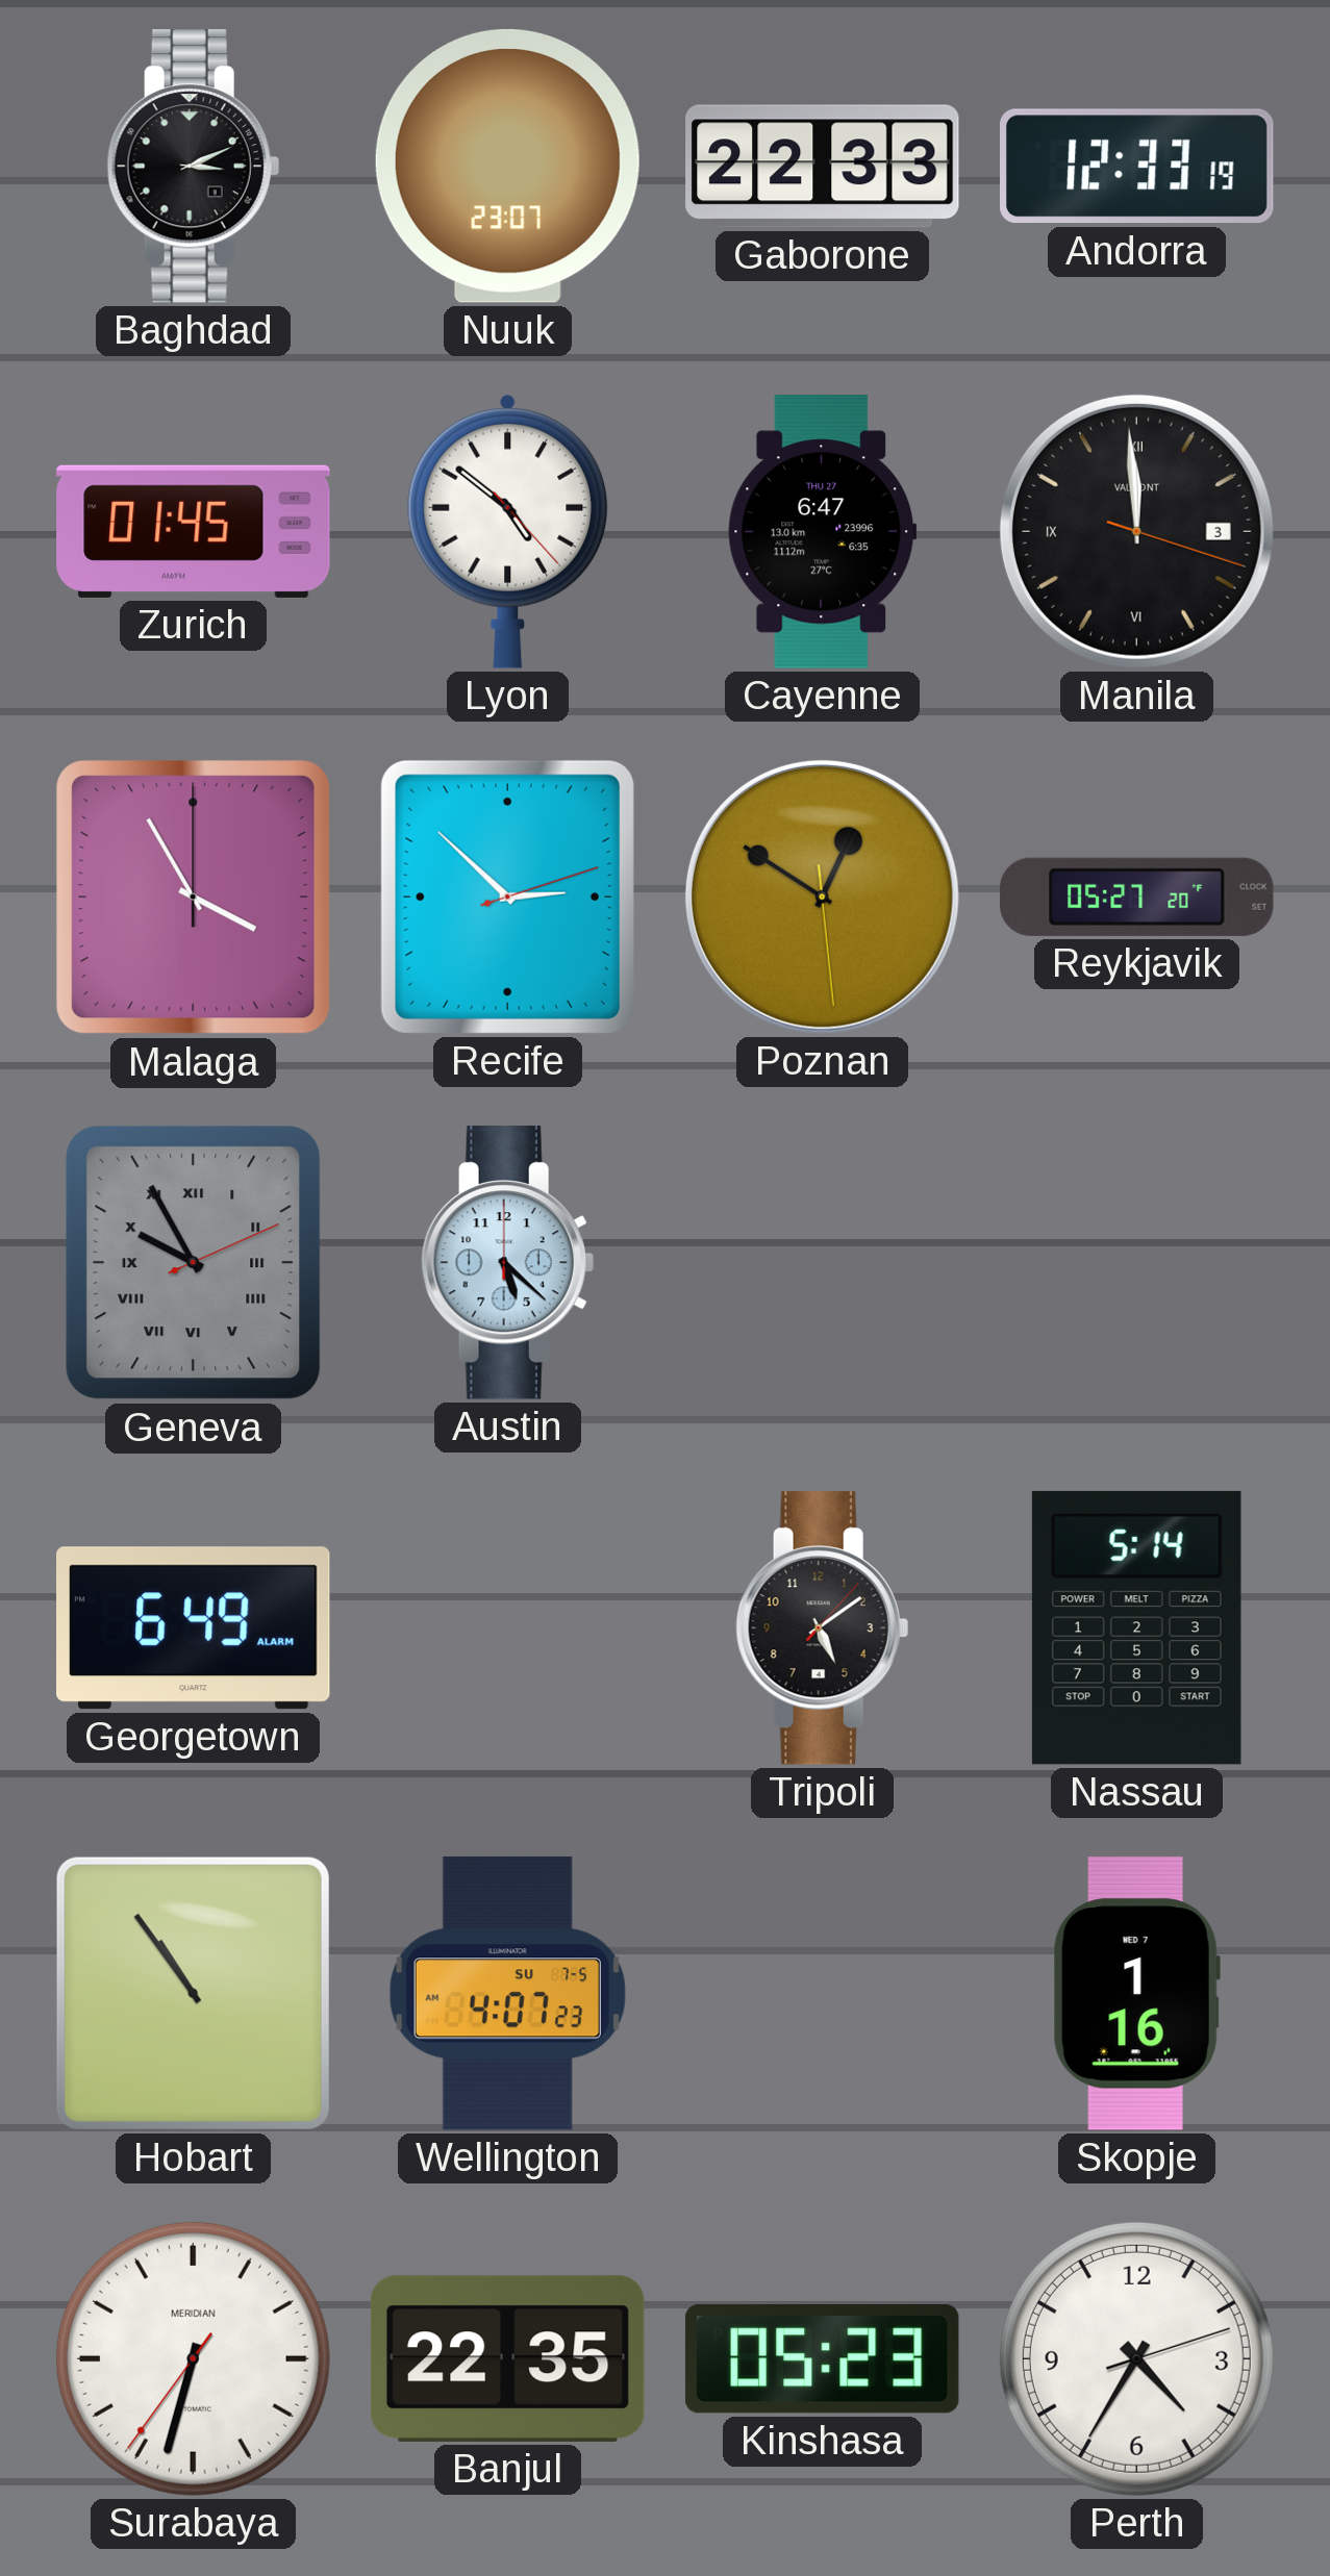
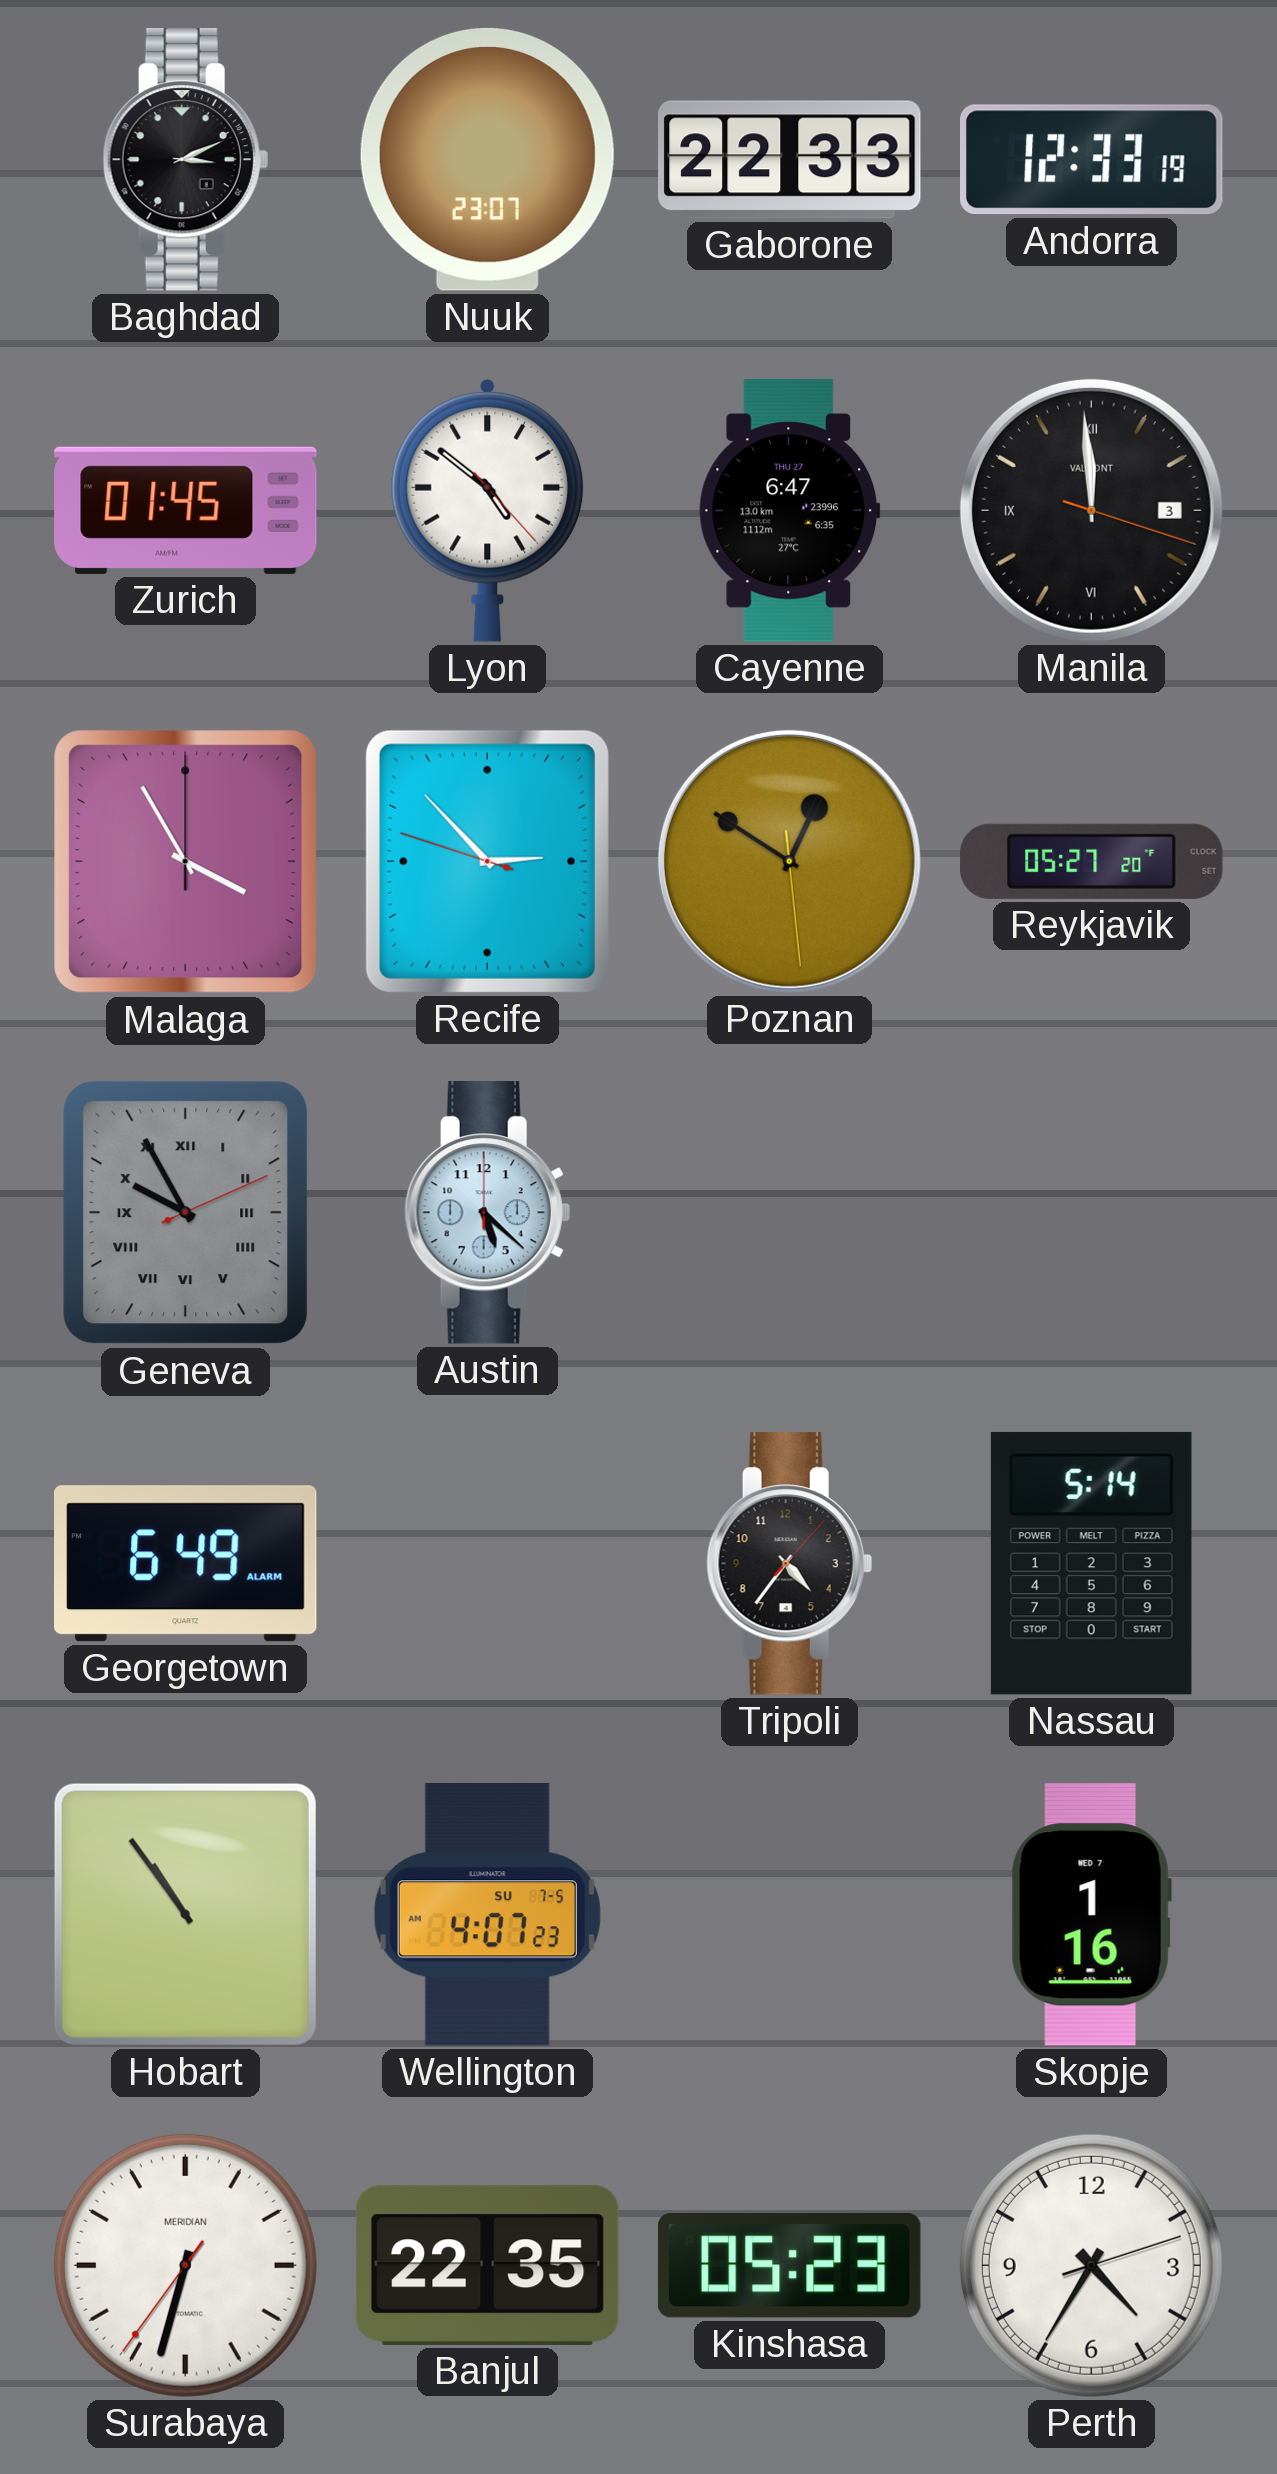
Recife: 2:52:12 -> 2:52:48 (487, 861)
Tripoli: 5:09 -> 4:36 (789, 1564)
